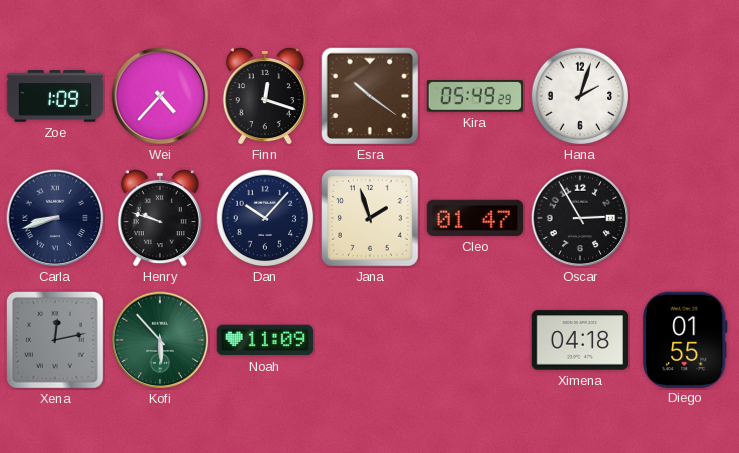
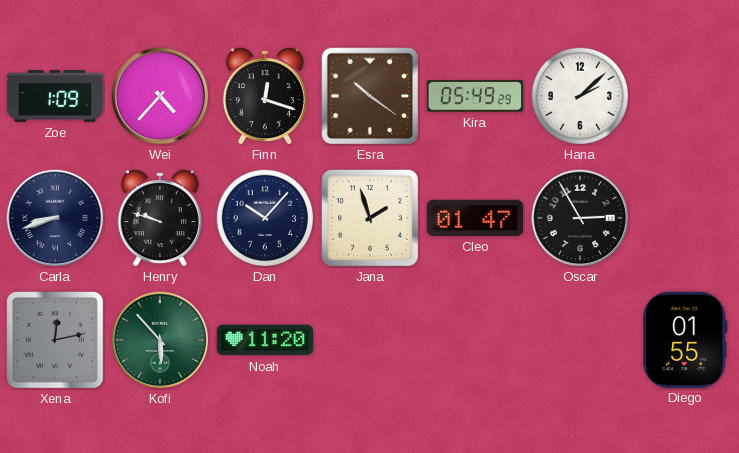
Hana: 2:03 -> 2:08 (580, 96)
Noah: 11:09 -> 11:20 (265, 340)
Ximena: 04:18 -> none (580, 340)
